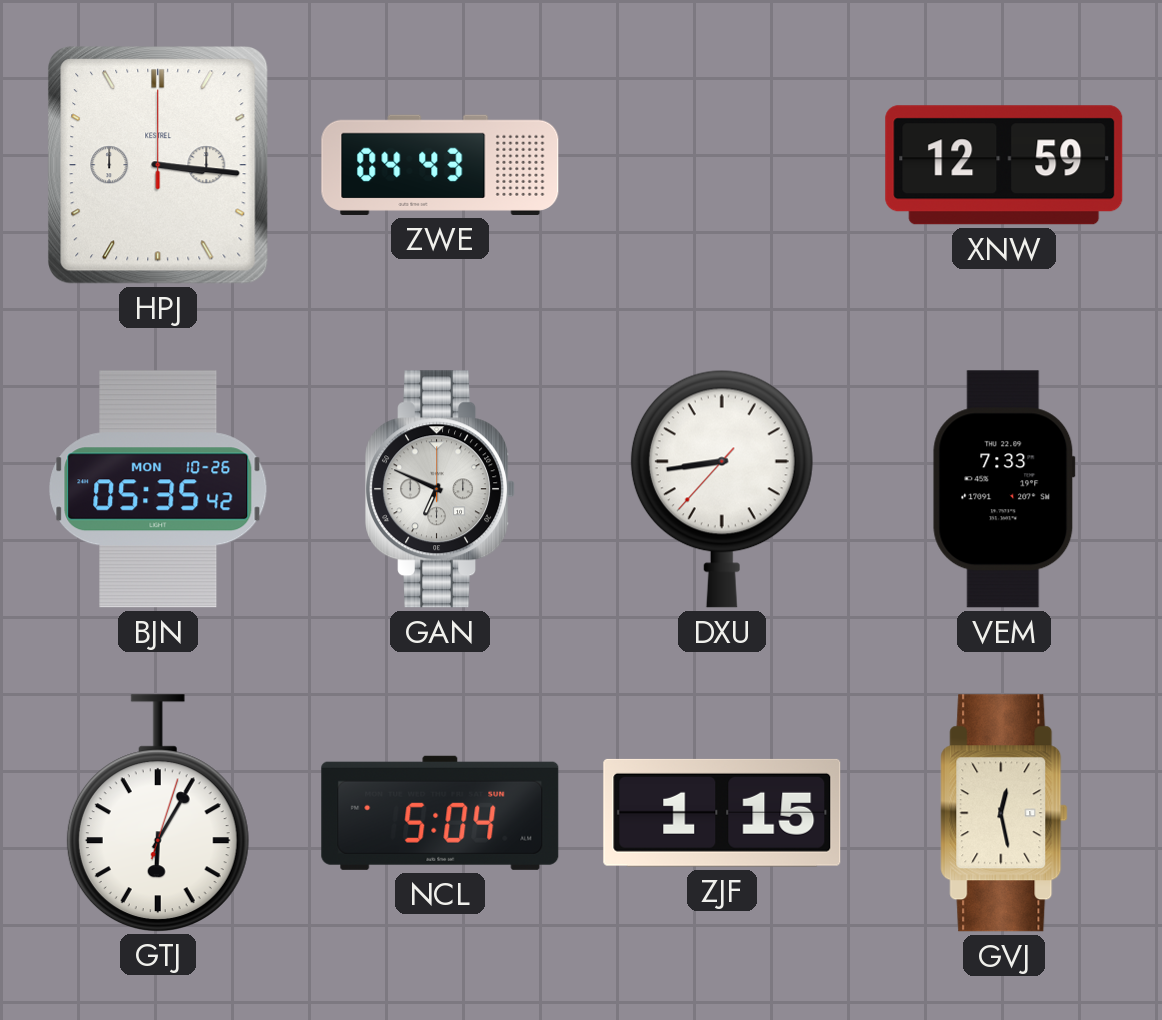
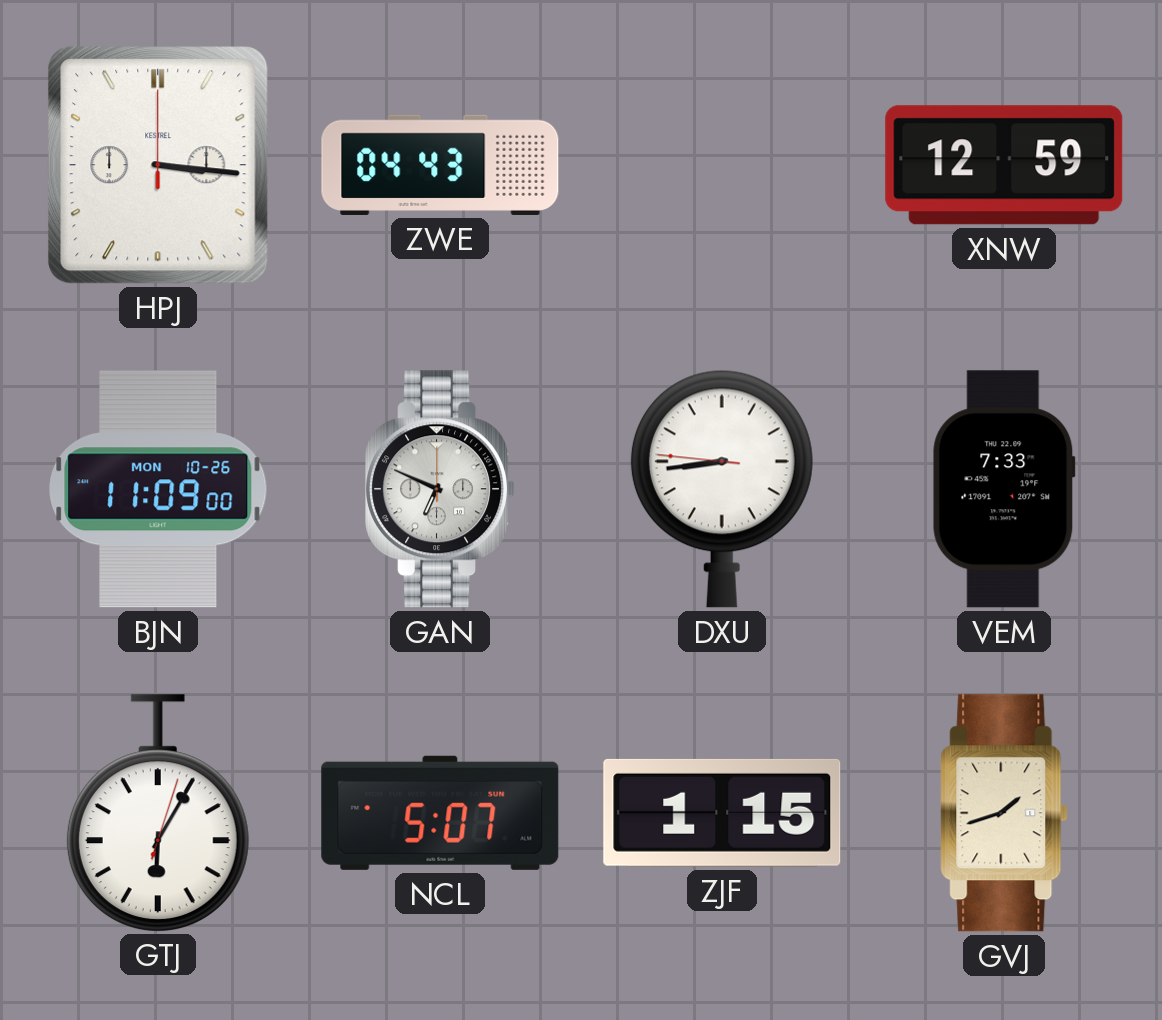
BJN: 05:35 -> 11:09 (158, 489)
DXU: 8:43:37 -> 8:43:46 (722, 489)
NCL: 5:04 -> 5:07 (440, 813)
GVJ: 12:28 -> 1:42 (1004, 813)
